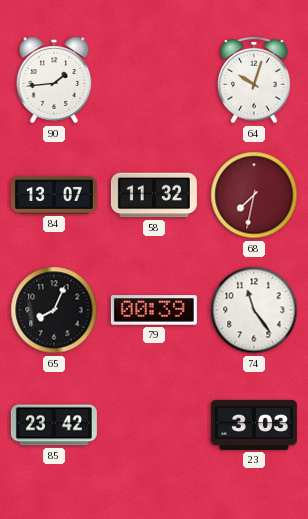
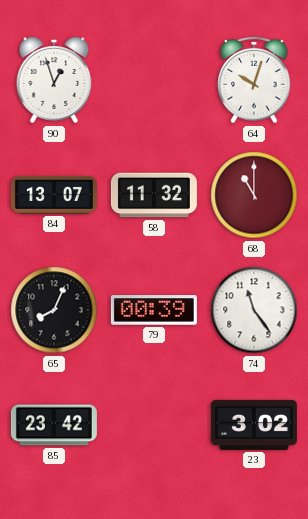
90: 1:44 -> 12:57 (54, 80)
68: 7:32 -> 11:00 (254, 195)
23: 3:03 -> 3:02 (254, 425)
